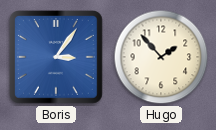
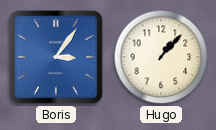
Hugo: 1:53 -> 1:07 (161, 57)
